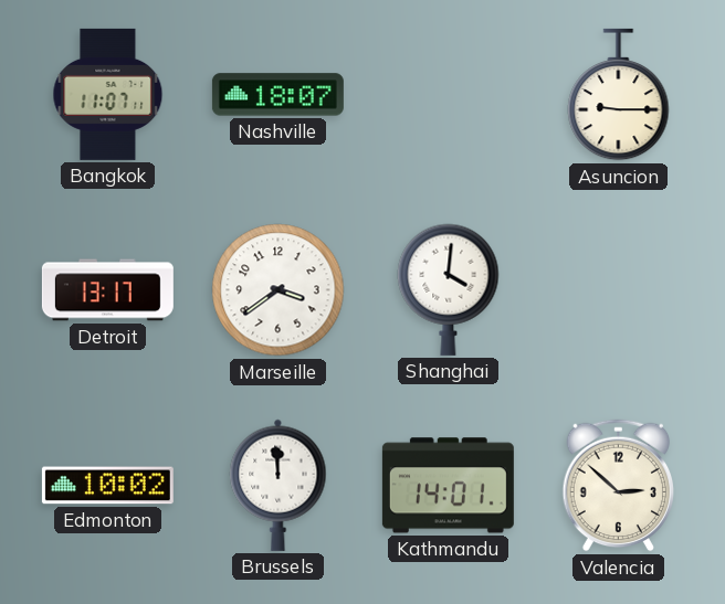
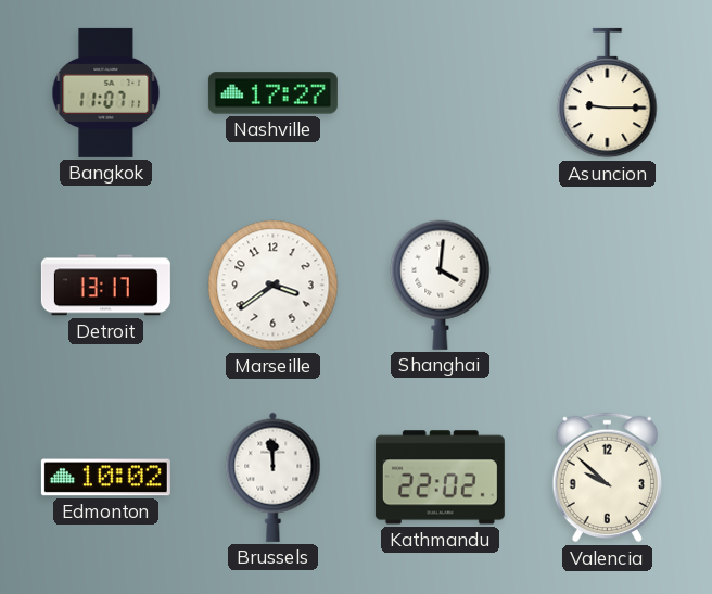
Nashville: 18:07 -> 17:27 (272, 93)
Kathmandu: 14:01 -> 22:02 (440, 478)
Valencia: 2:52 -> 9:52 (607, 478)
